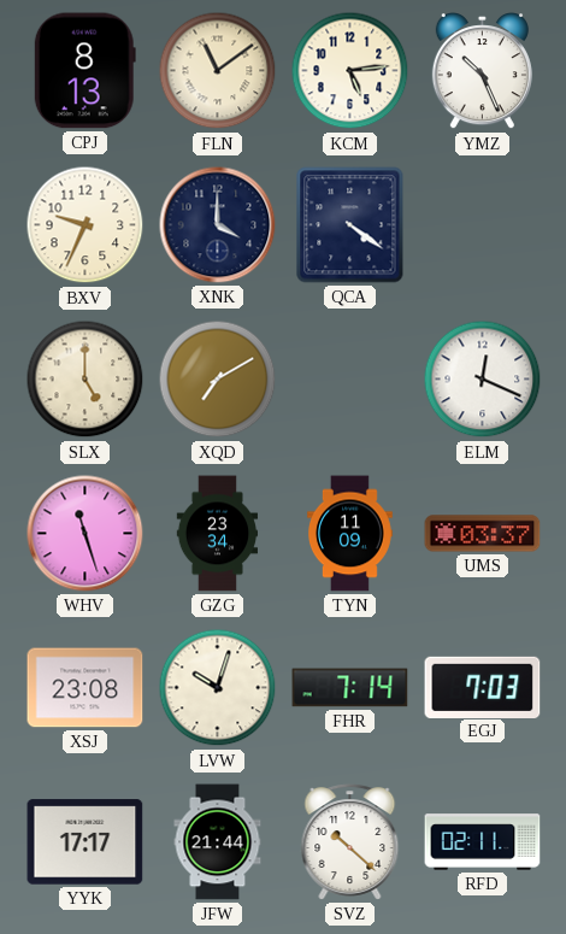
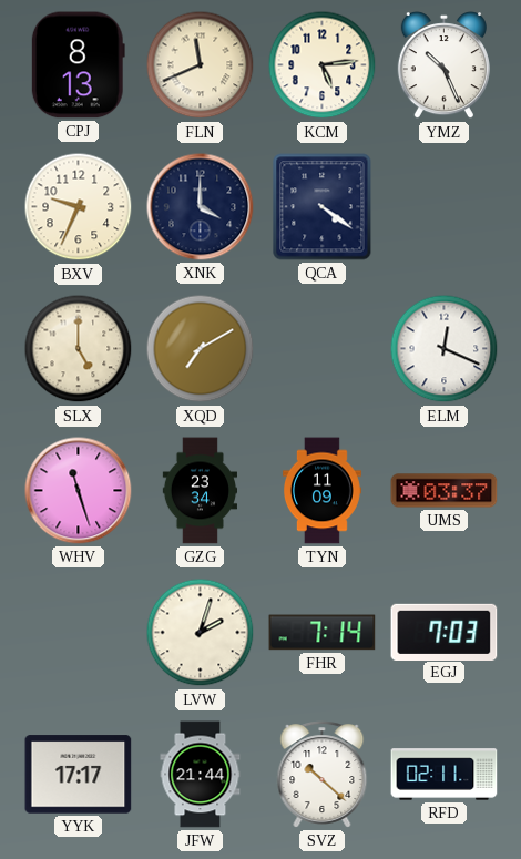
FLN: 11:09 -> 11:41 (201, 65)
XSJ: 23:08 -> none (86, 688)
LVW: 10:03 -> 2:03 (201, 633)
